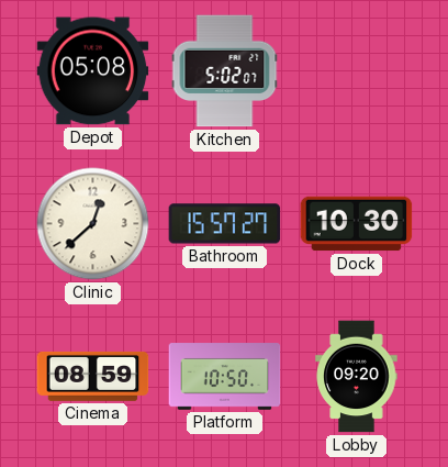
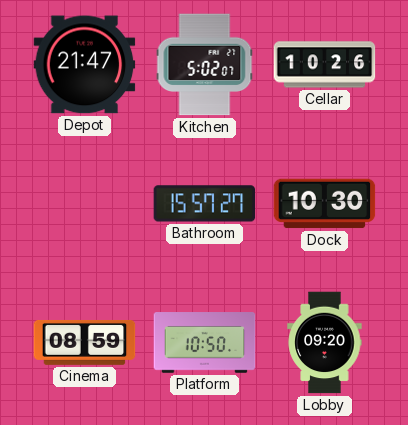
Depot: 05:08 -> 21:47 (85, 65)
Cellar: none -> 10:26 (325, 65)
Clinic: 12:38 -> none (93, 224)
